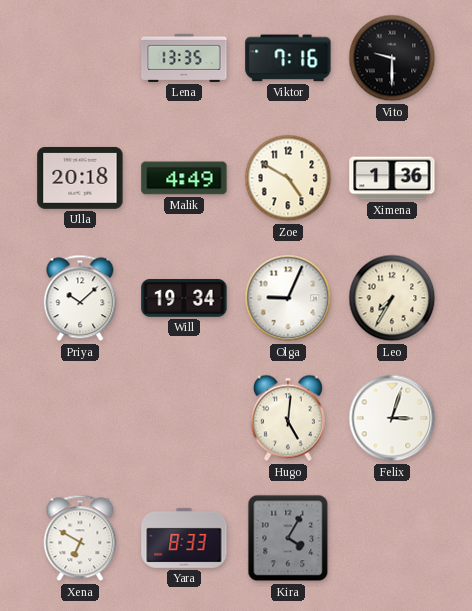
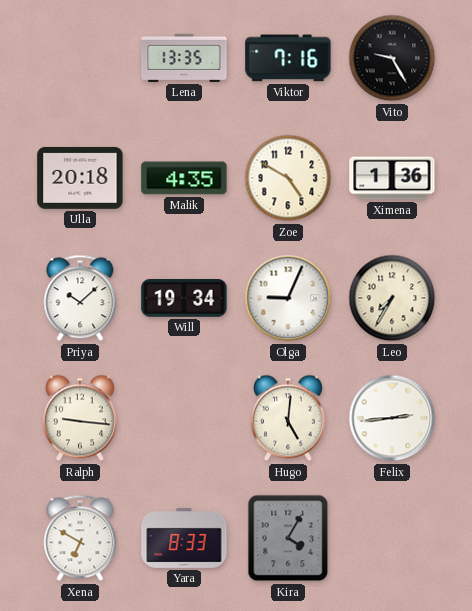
Vito: 9:30 -> 9:25 (392, 58)
Malik: 4:49 -> 4:35 (184, 178)
Ralph: none -> 9:16 (80, 418)
Felix: 3:03 -> 2:44 (392, 418)
